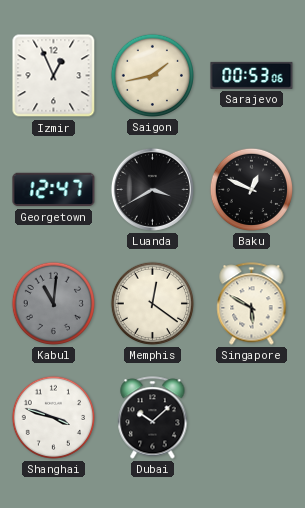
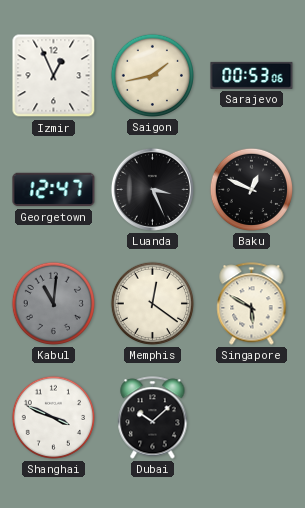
Luanda: 3:40 -> 3:26 (152, 189)
Shanghai: 3:48 -> 3:49 (53, 417)
